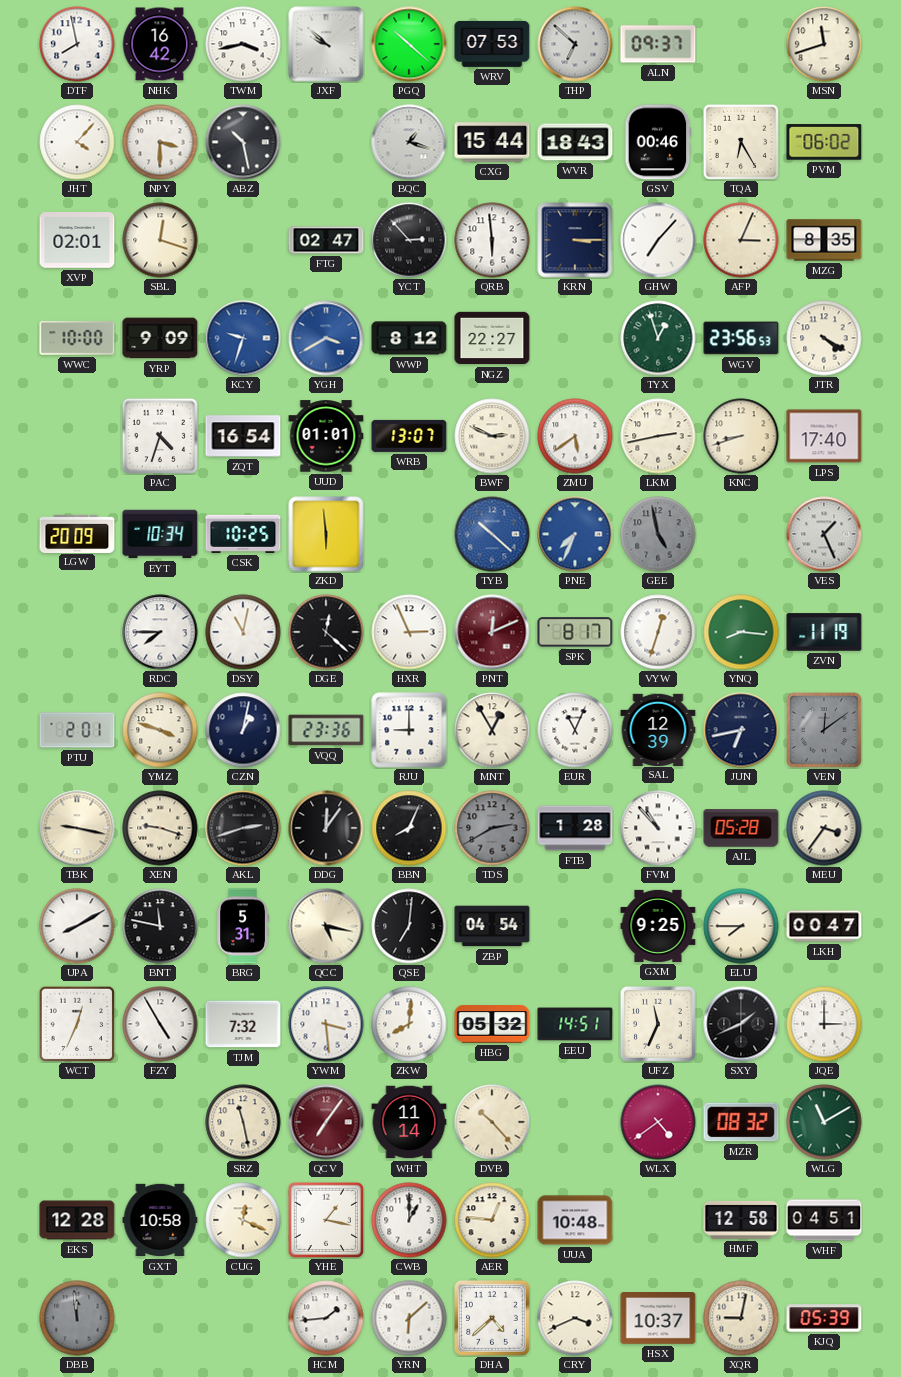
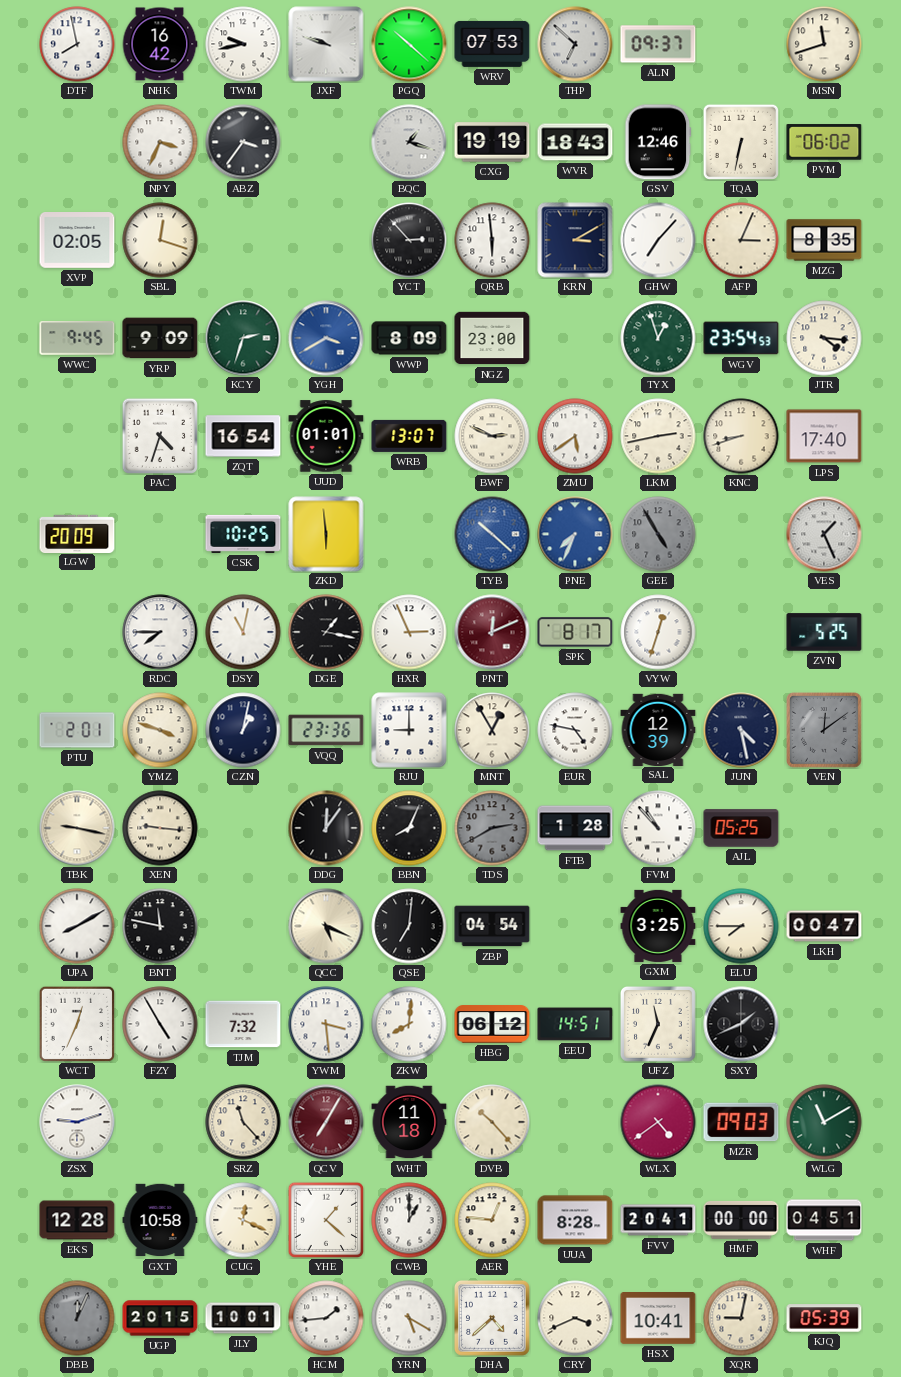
TWM: 3:43 -> 9:43 (243, 44)
JXF: 9:52 -> 9:48 (326, 44)
JHT: 4:07 -> none (77, 142)
NPY: 3:30 -> 3:34 (160, 142)
ABZ: 10:28 -> 3:36 (243, 142)
CXG: 15:44 -> 19:19 (492, 142)
GSV: 00:46 -> 12:46 (658, 142)
TQA: 6:25 -> 6:32 (741, 142)
XVP: 02:01 -> 02:05 (77, 241)
FTG: 02:47 -> none (326, 240)
KRN: 3:15 -> 3:10 (575, 240)
WWC: 10:00 -> 9:45 (77, 338)
KCY: 9:33 -> 2:33 (243, 338)
KCY dial: blue -> green (243, 338)
WWP: 8:12 -> 8:09 (409, 338)
NGZ: 22:27 -> 23:00 (492, 338)
WGV: 23:56 -> 23:54 (741, 338)
JTR: 4:20 -> 4:16 (824, 338)
EYT: 10:34 -> none (160, 534)
GEE: 4:58 -> 4:55 (658, 534)
DGE: 12:22 -> 1:17 (326, 632)
YNQ: 8:16 -> none (741, 632)
ZVN: 11:19 -> 5:25 (824, 632)
EUR: 11:04 -> 4:47 (575, 730)
JUN: 6:43 -> 4:28 (741, 730)
XEN: 9:18 -> 9:16 (160, 828)
AKL: 2:42 -> none (243, 828)
AJL: 05:28 -> 05:25 (741, 828)
MEU: 3:36 -> none (824, 828)
BRG: 5:31 -> none (243, 926)
QCC: 5:17 -> 5:19 (326, 926)
GXM: 9:25 -> 3:25 (658, 926)
HBG: 05:32 -> 06:12 (492, 1024)
JQE: 3:00 -> none (824, 1024)
ZSX: none -> 9:12 (77, 1122)
SRZ: 11:28 -> 11:23 (243, 1122)
QCV: 7:06 -> 7:05 (326, 1122)
WHT: 11:14 -> 11:18 (409, 1122)
MZR: 08:32 -> 09:03 (741, 1122)
YHE: 1:17 -> 1:22 (326, 1220)
UUA: 10:48 -> 8:28 (575, 1220)
FVV: none -> 20:41 (658, 1220)
HMF: 12:58 -> 00:00 (741, 1220)
DBB: 11:59 -> 12:04 (77, 1318)
UGP: none -> 20:15 (160, 1318)
JLY: none -> 10:01 (243, 1318)
YRN: 6:08 -> 5:20 (409, 1318)
HSX: 10:37 -> 10:41 (658, 1319)
